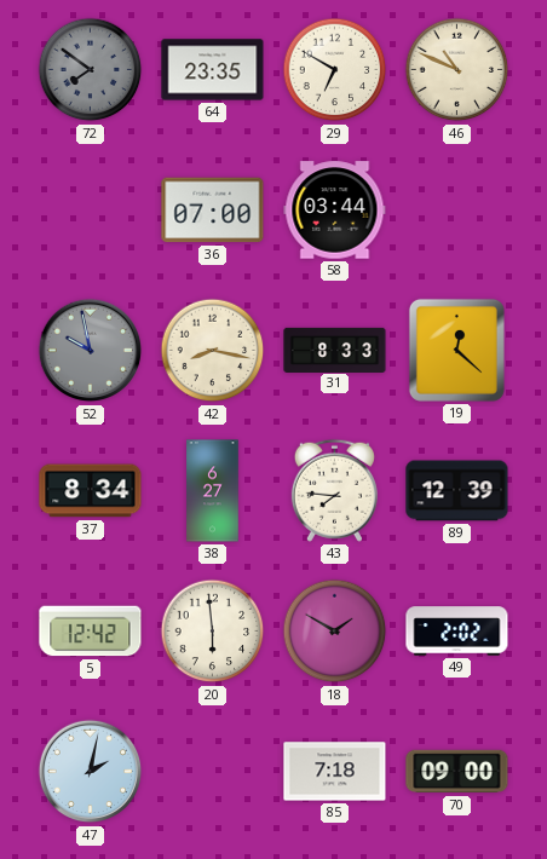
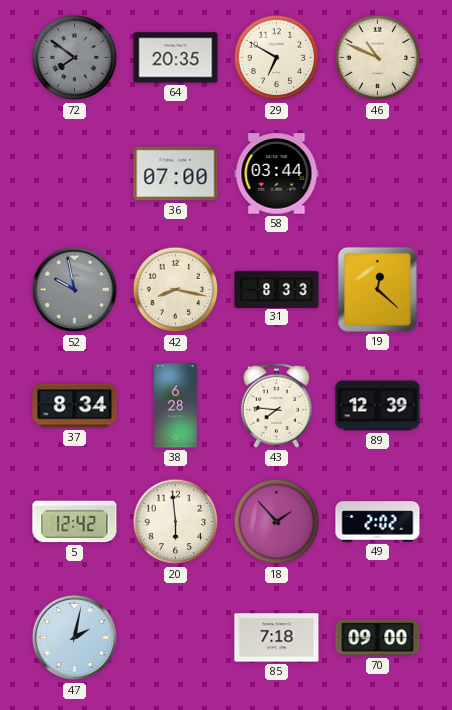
64: 23:35 -> 20:35 (176, 58)
38: 6:27 -> 6:28 (176, 406)
18: 1:50 -> 1:53 (277, 522)
